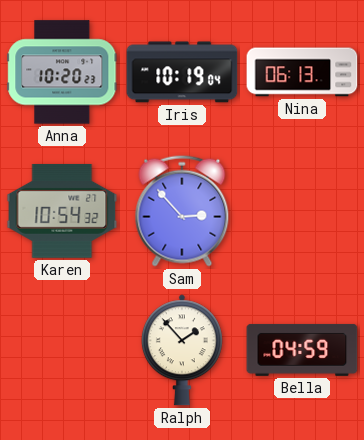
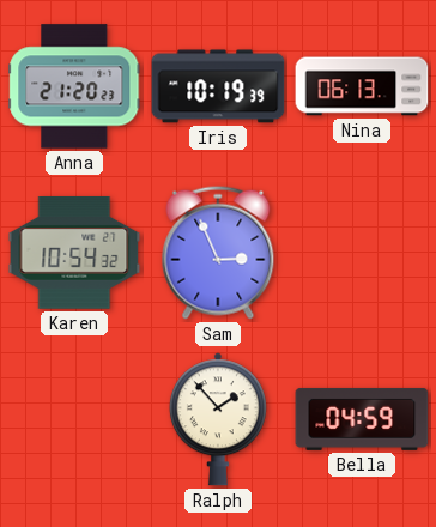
Anna: 10:20 -> 21:20 (74, 86)
Iris: 10:19:04 -> 10:19:39 (218, 86)
Sam: 2:53 -> 2:56 (218, 253)
